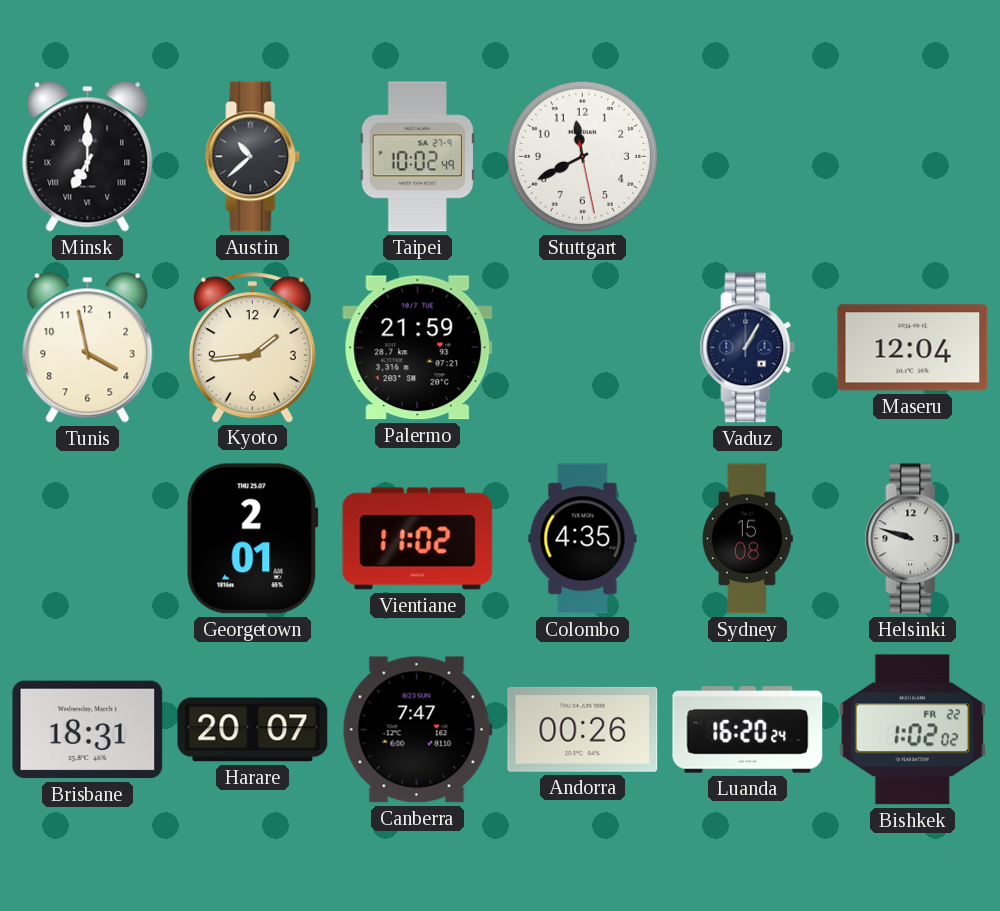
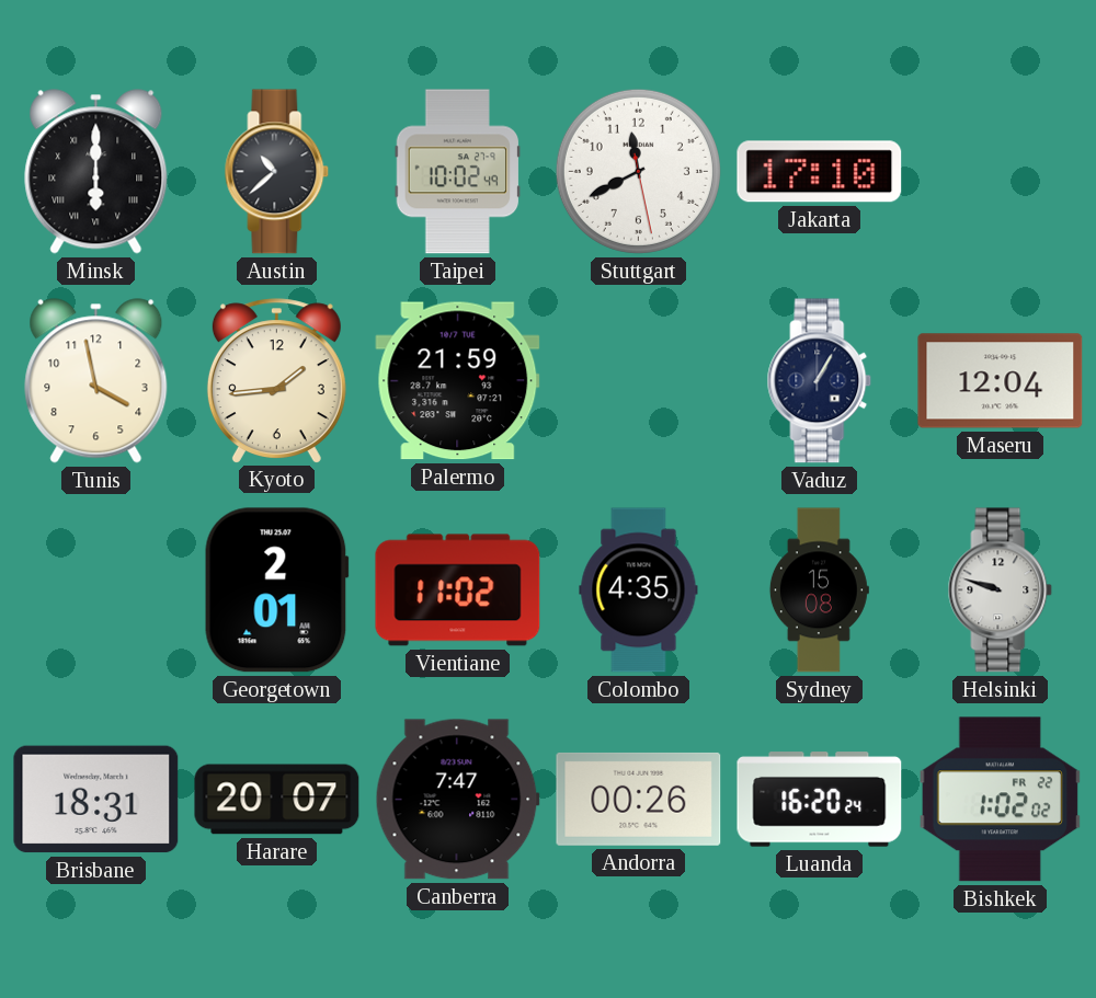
Minsk: 7:00 -> 6:00 (96, 172)
Jakarta: none -> 17:10 (820, 172)
